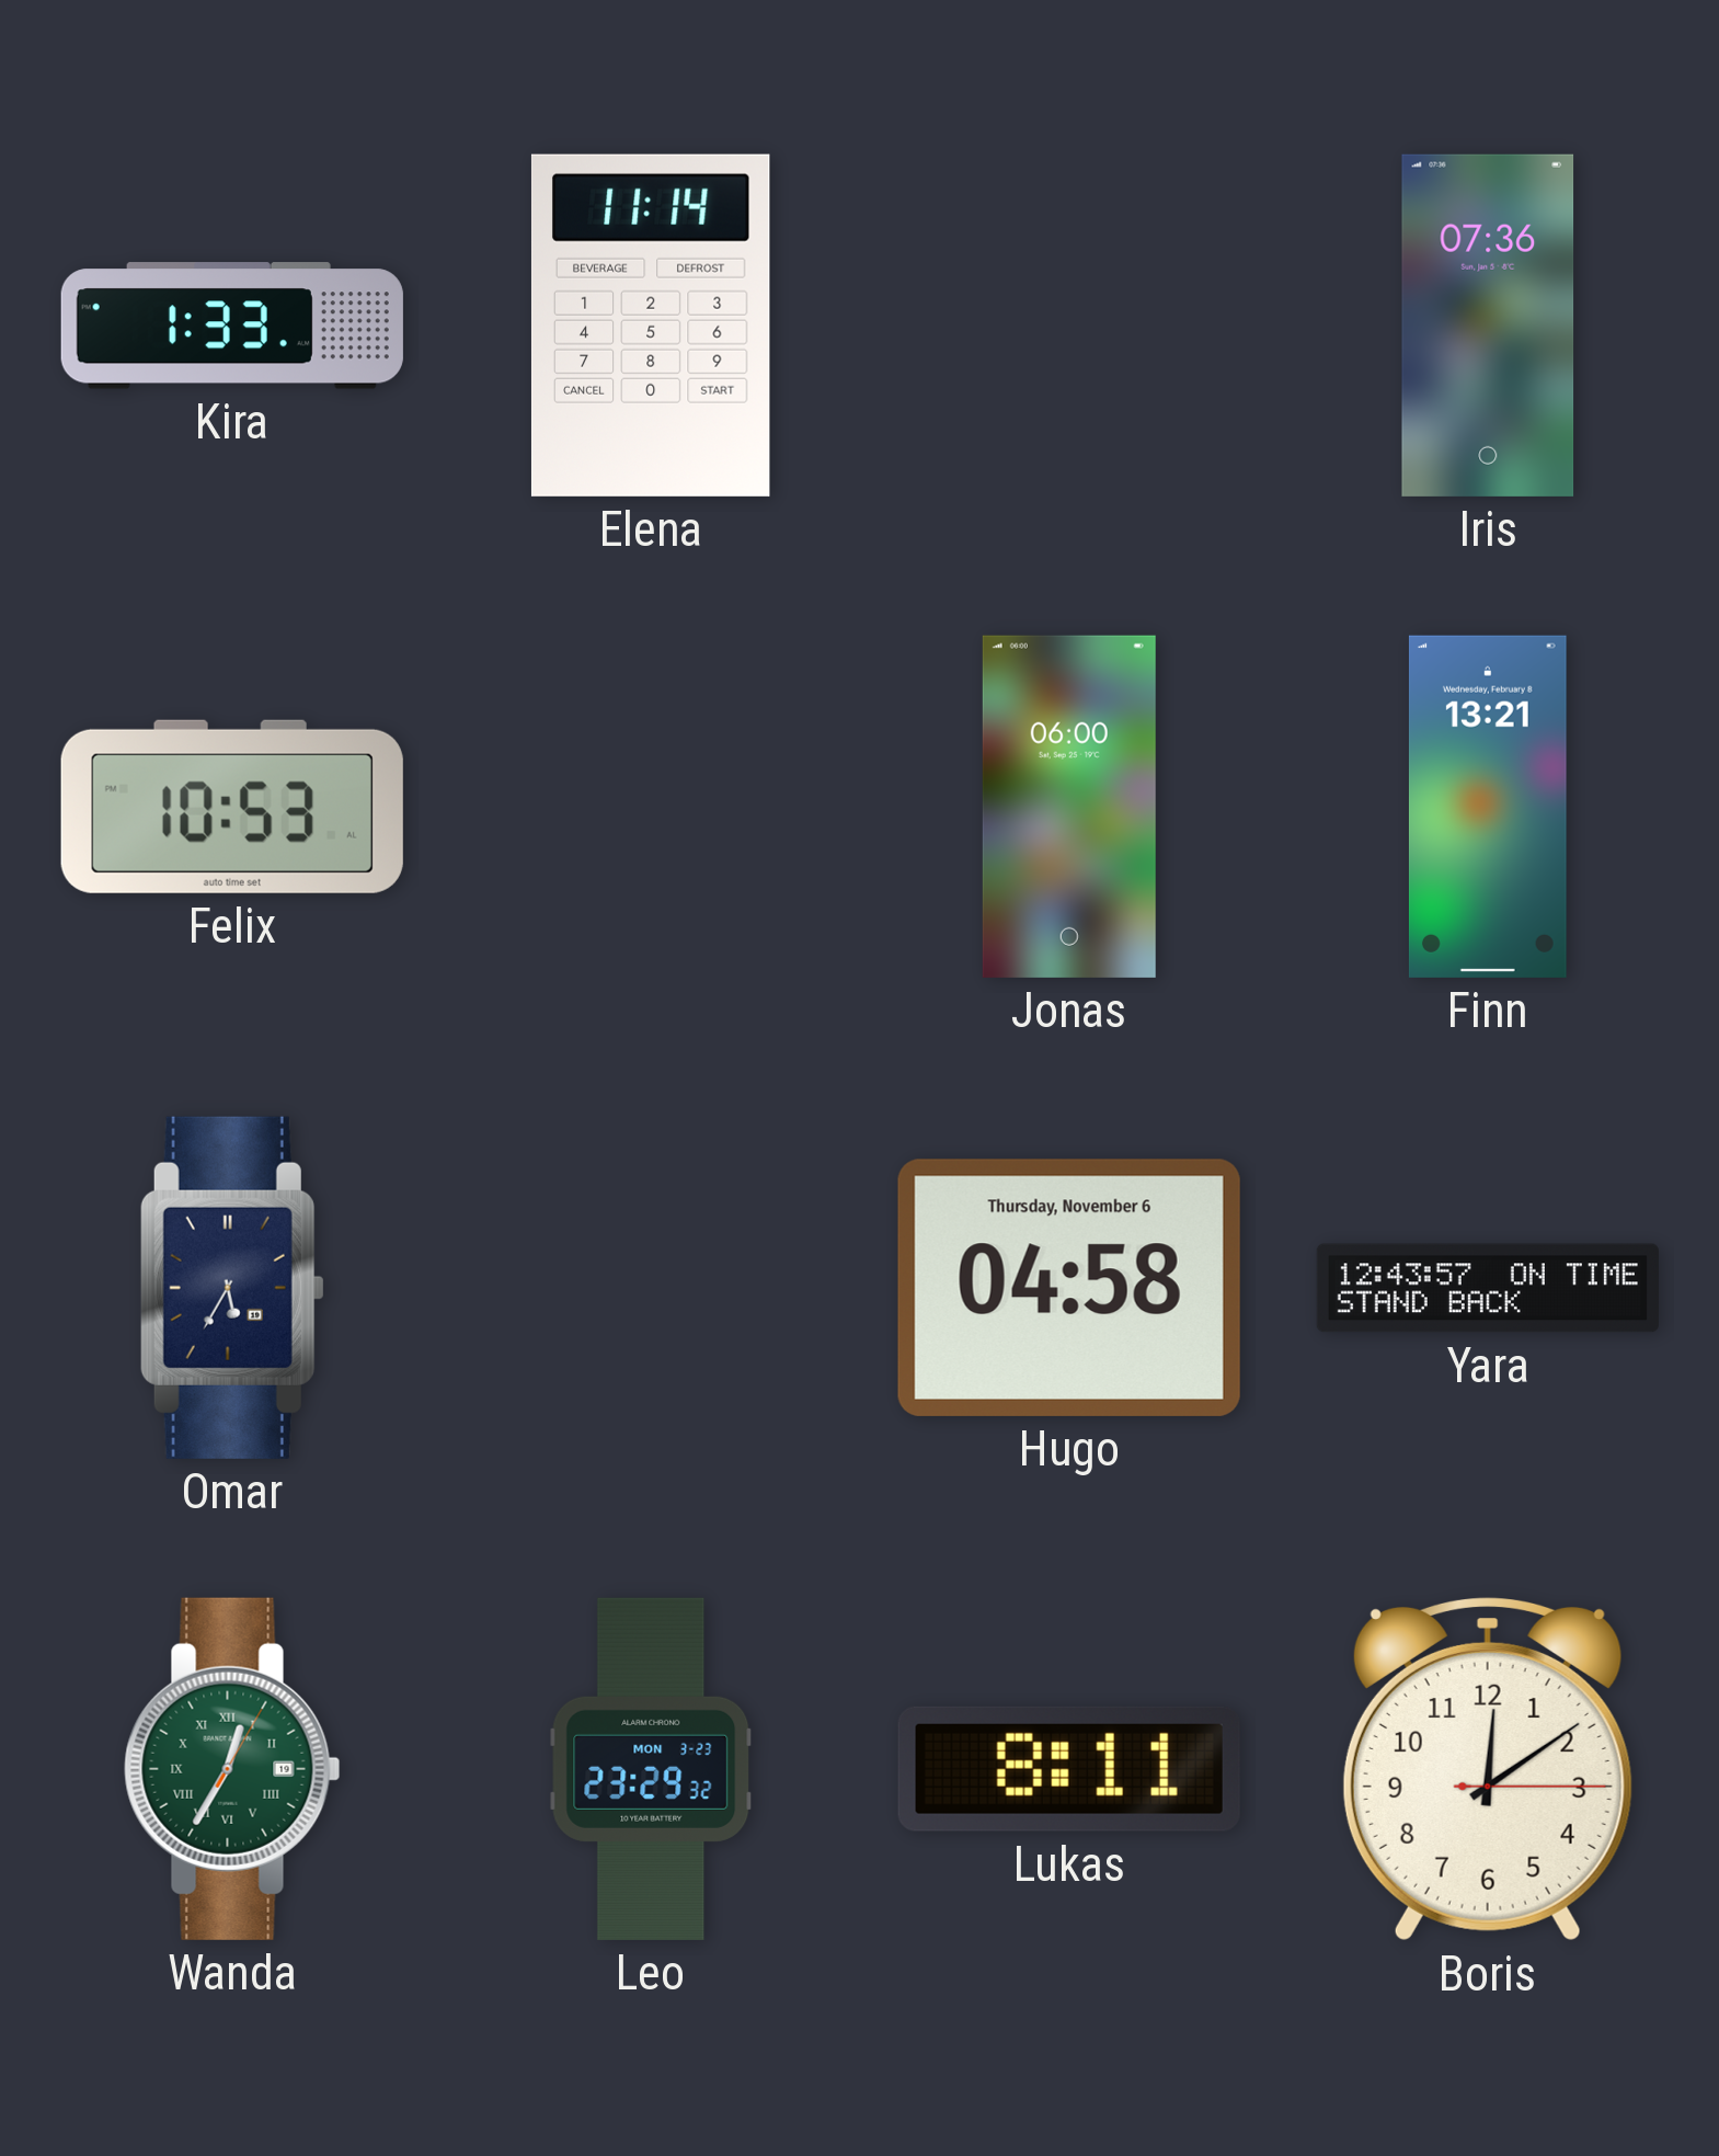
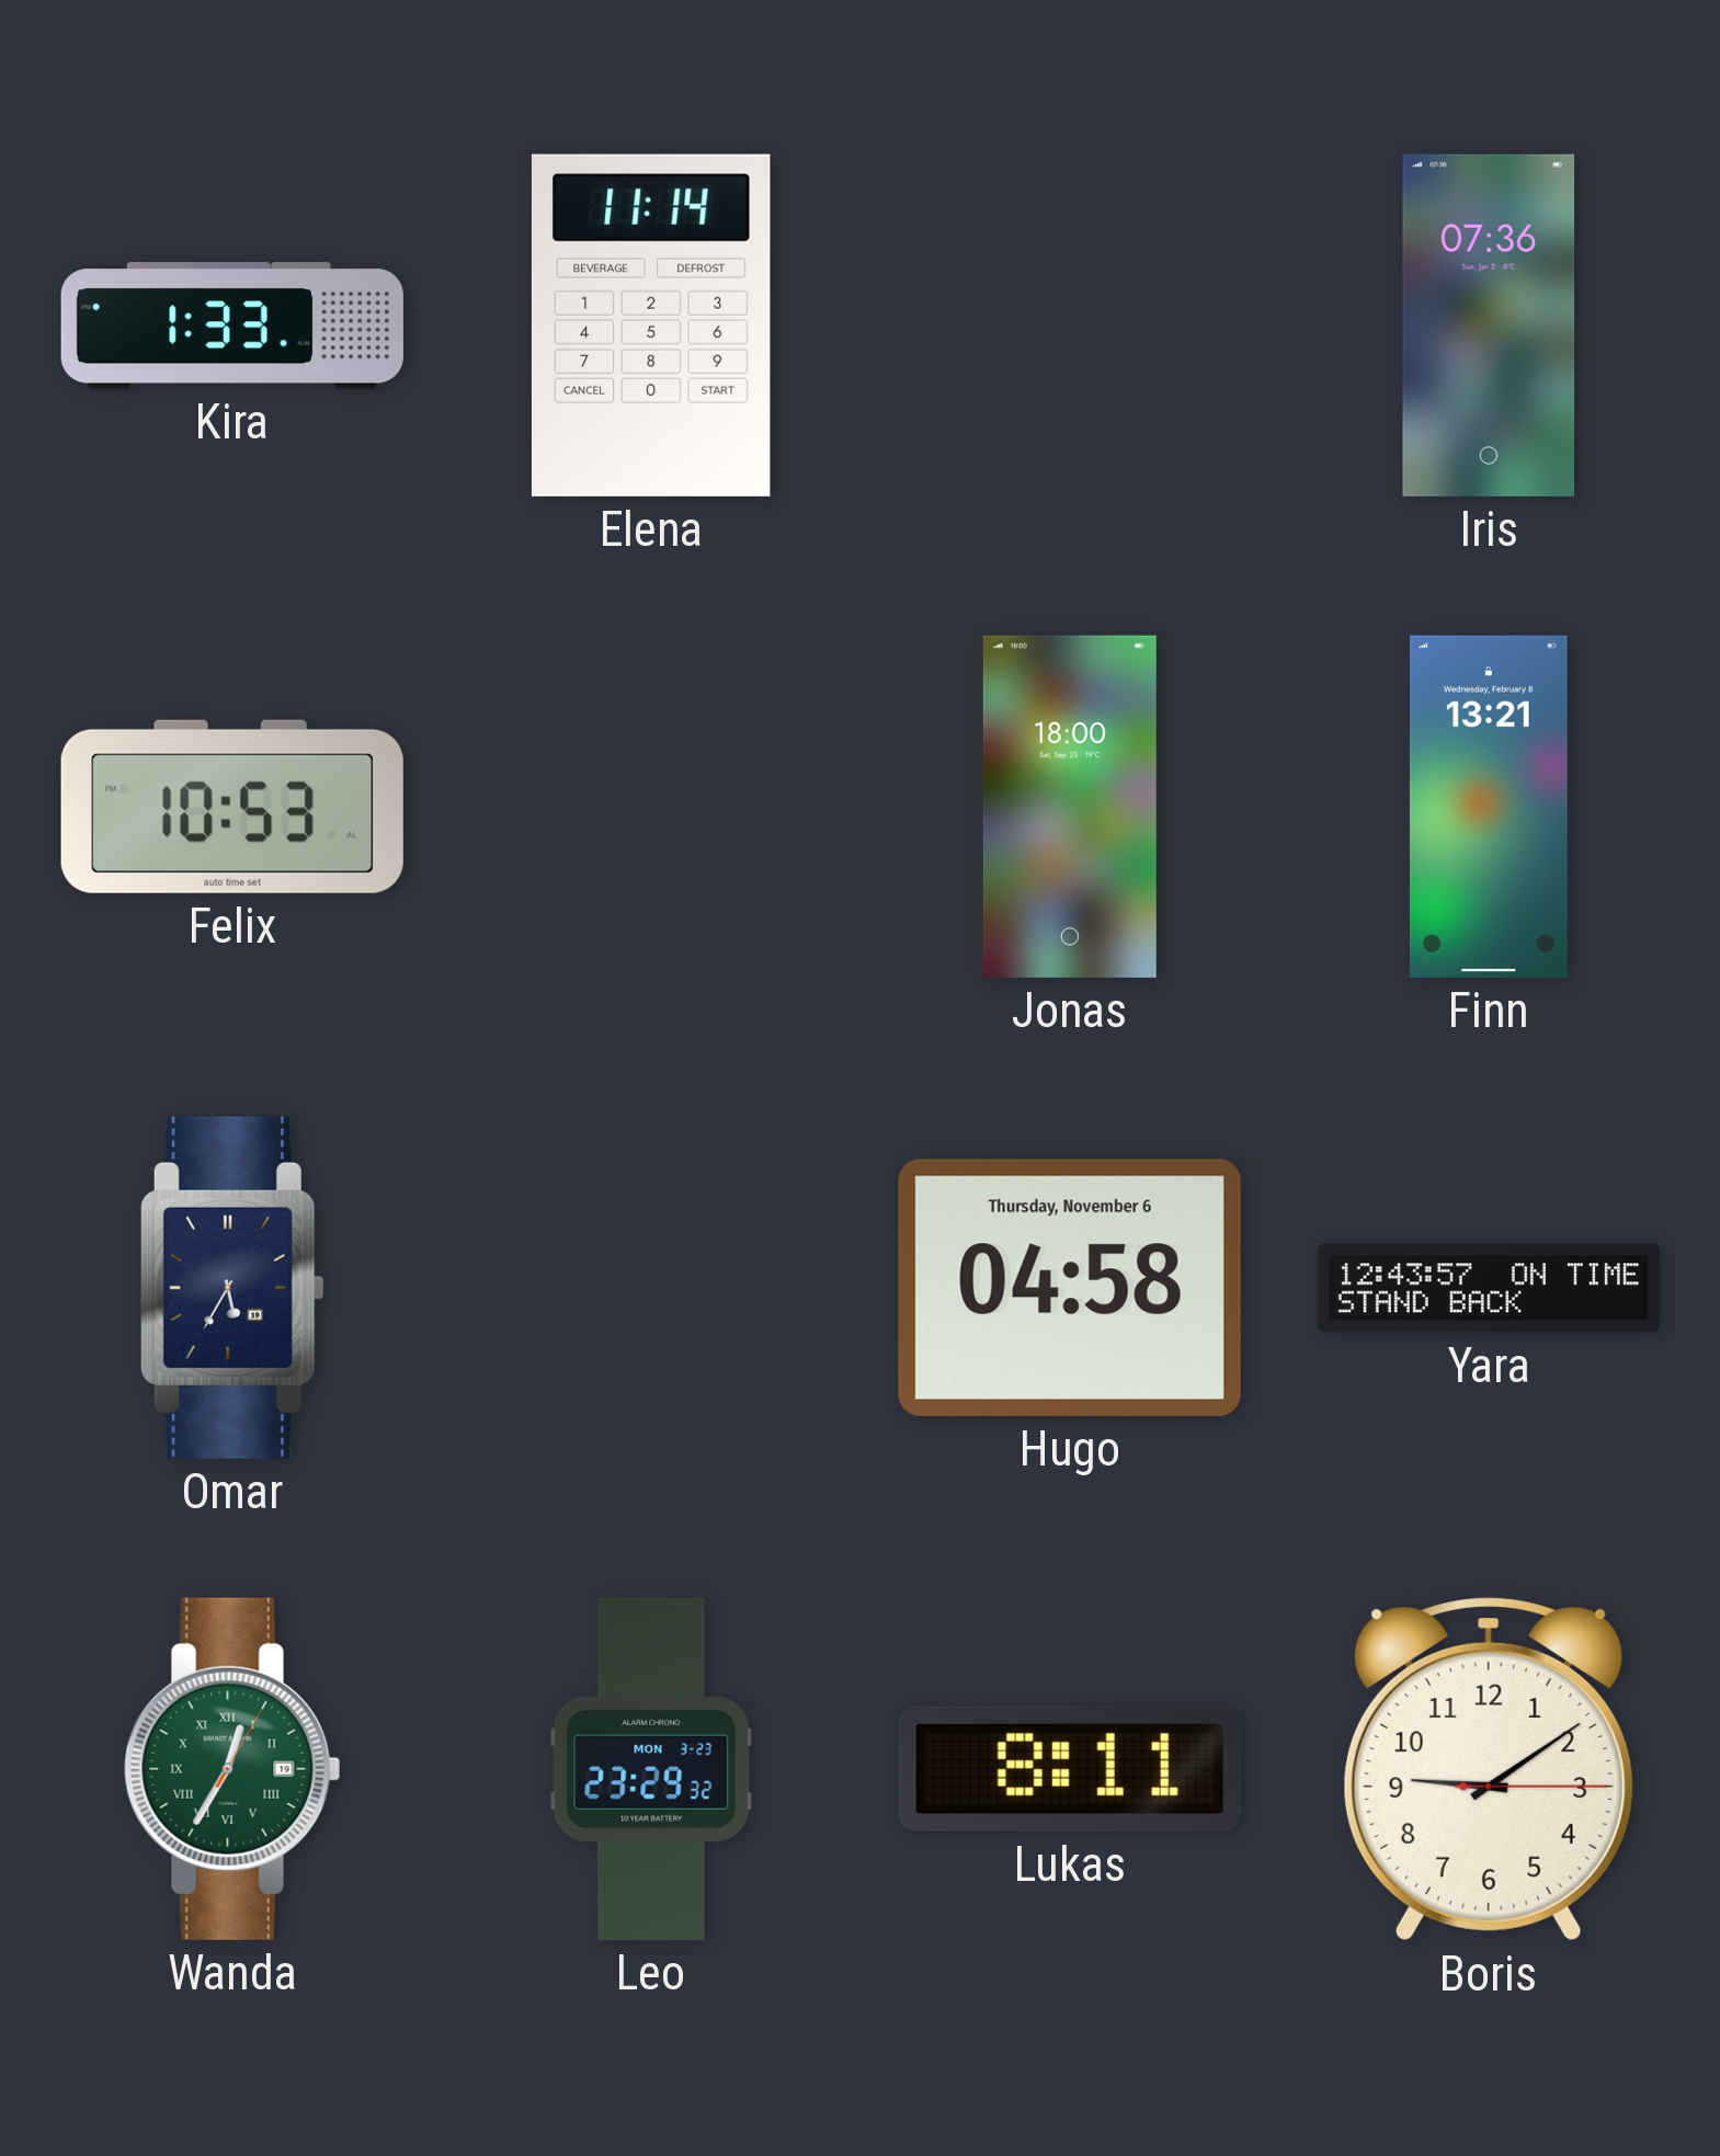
Jonas: 06:00 -> 18:00 (1070, 807)
Boris: 12:09 -> 9:09 (1489, 1770)
